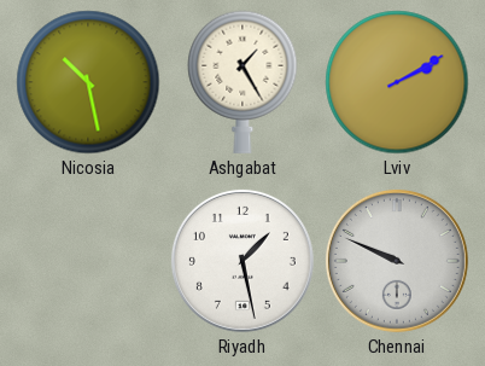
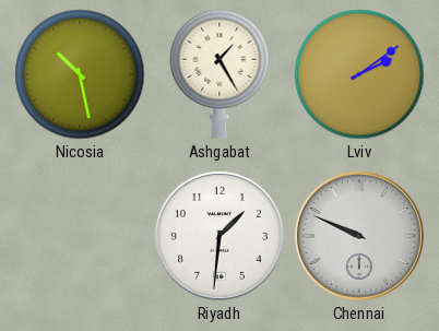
Lviv: 2:10 -> 2:09 (359, 74)
Riyadh: 1:28 -> 1:31 (220, 236)
